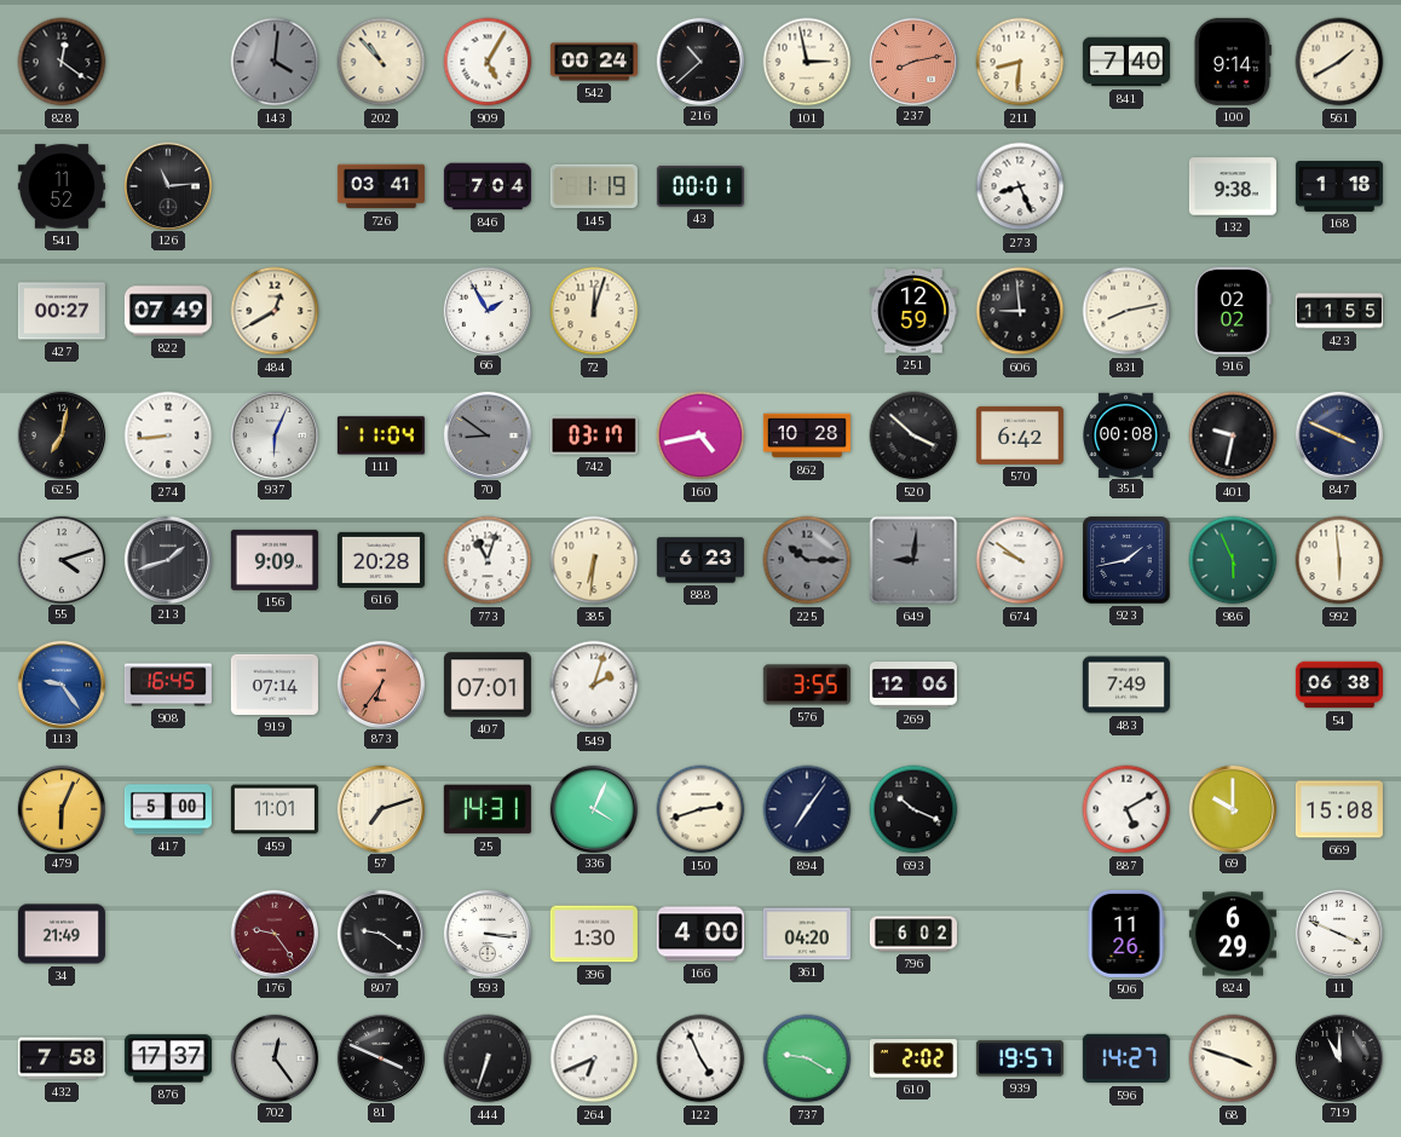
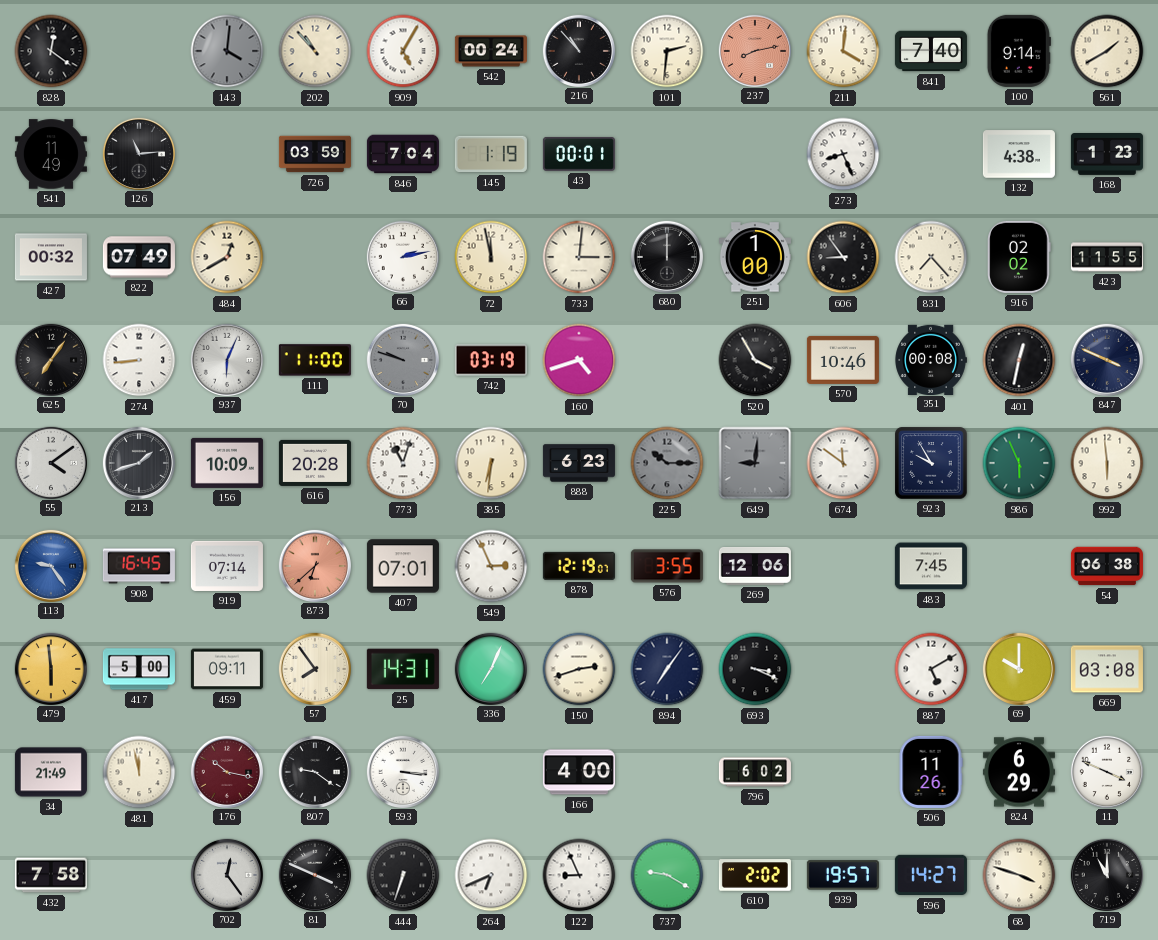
216: 10:38 -> 10:53 (578, 50)
101: 2:58 -> 2:31 (667, 51)
211: 8:31 -> 4:01 (843, 51)
541: 11:52 -> 11:49 (51, 154)
726: 03:41 -> 03:59 (315, 154)
132: 9:38 -> 4:38 (1019, 154)
168: 1:18 -> 1:23 (1107, 155)
427: 00:27 -> 00:32 (51, 257)
66: 1:55 -> 2:13 (402, 256)
72: 12:03 -> 11:58 (491, 257)
733: none -> 3:01 (579, 257)
680: none -> 12:00 (666, 256)
251: 12:59 -> 1:00 (755, 257)
606: 8:59 -> 8:54 (843, 257)
831: 8:13 -> 7:23 (931, 257)
625: 7:02 -> 7:06 (50, 359)
111: 11:04 -> 11:00 (315, 360)
70: 8:51 -> 9:48 (402, 359)
742: 03:17 -> 03:19 (491, 360)
160: 4:43 -> 4:42 (579, 360)
862: 10:28 -> none (807, 435)
520: 3:52 -> 3:55 (755, 360)
570: 6:42 -> 10:46 (843, 360)
401: 9:32 -> 12:32 (1019, 360)
55: 4:12 -> 4:09 (50, 462)
156: 9:09 -> 10:09 (227, 463)
674: 9:51 -> 11:51 (843, 463)
923: 1:43 -> 9:55 (931, 463)
873: 6:36 -> 6:38 (314, 565)
549: 2:03 -> 2:56 (491, 566)
878: none -> 12:19 (579, 566)
483: 7:49 -> 7:45 (931, 566)
479: 6:04 -> 5:59 (50, 668)
459: 11:01 -> 09:11 (227, 669)
57: 7:12 -> 7:54 (314, 668)
336: 4:04 -> 7:04 (490, 668)
693: 10:19 -> 3:19 (755, 669)
669: 15:08 -> 03:08 (1107, 669)
481: none -> 11:58 (139, 772)
176: 9:24 -> 10:17 (226, 771)
396: 1:30 -> none (594, 934)
361: 04:20 -> none (807, 934)
876: 17:37 -> none (168, 1058)
122: 4:56 -> 8:56 (579, 875)
